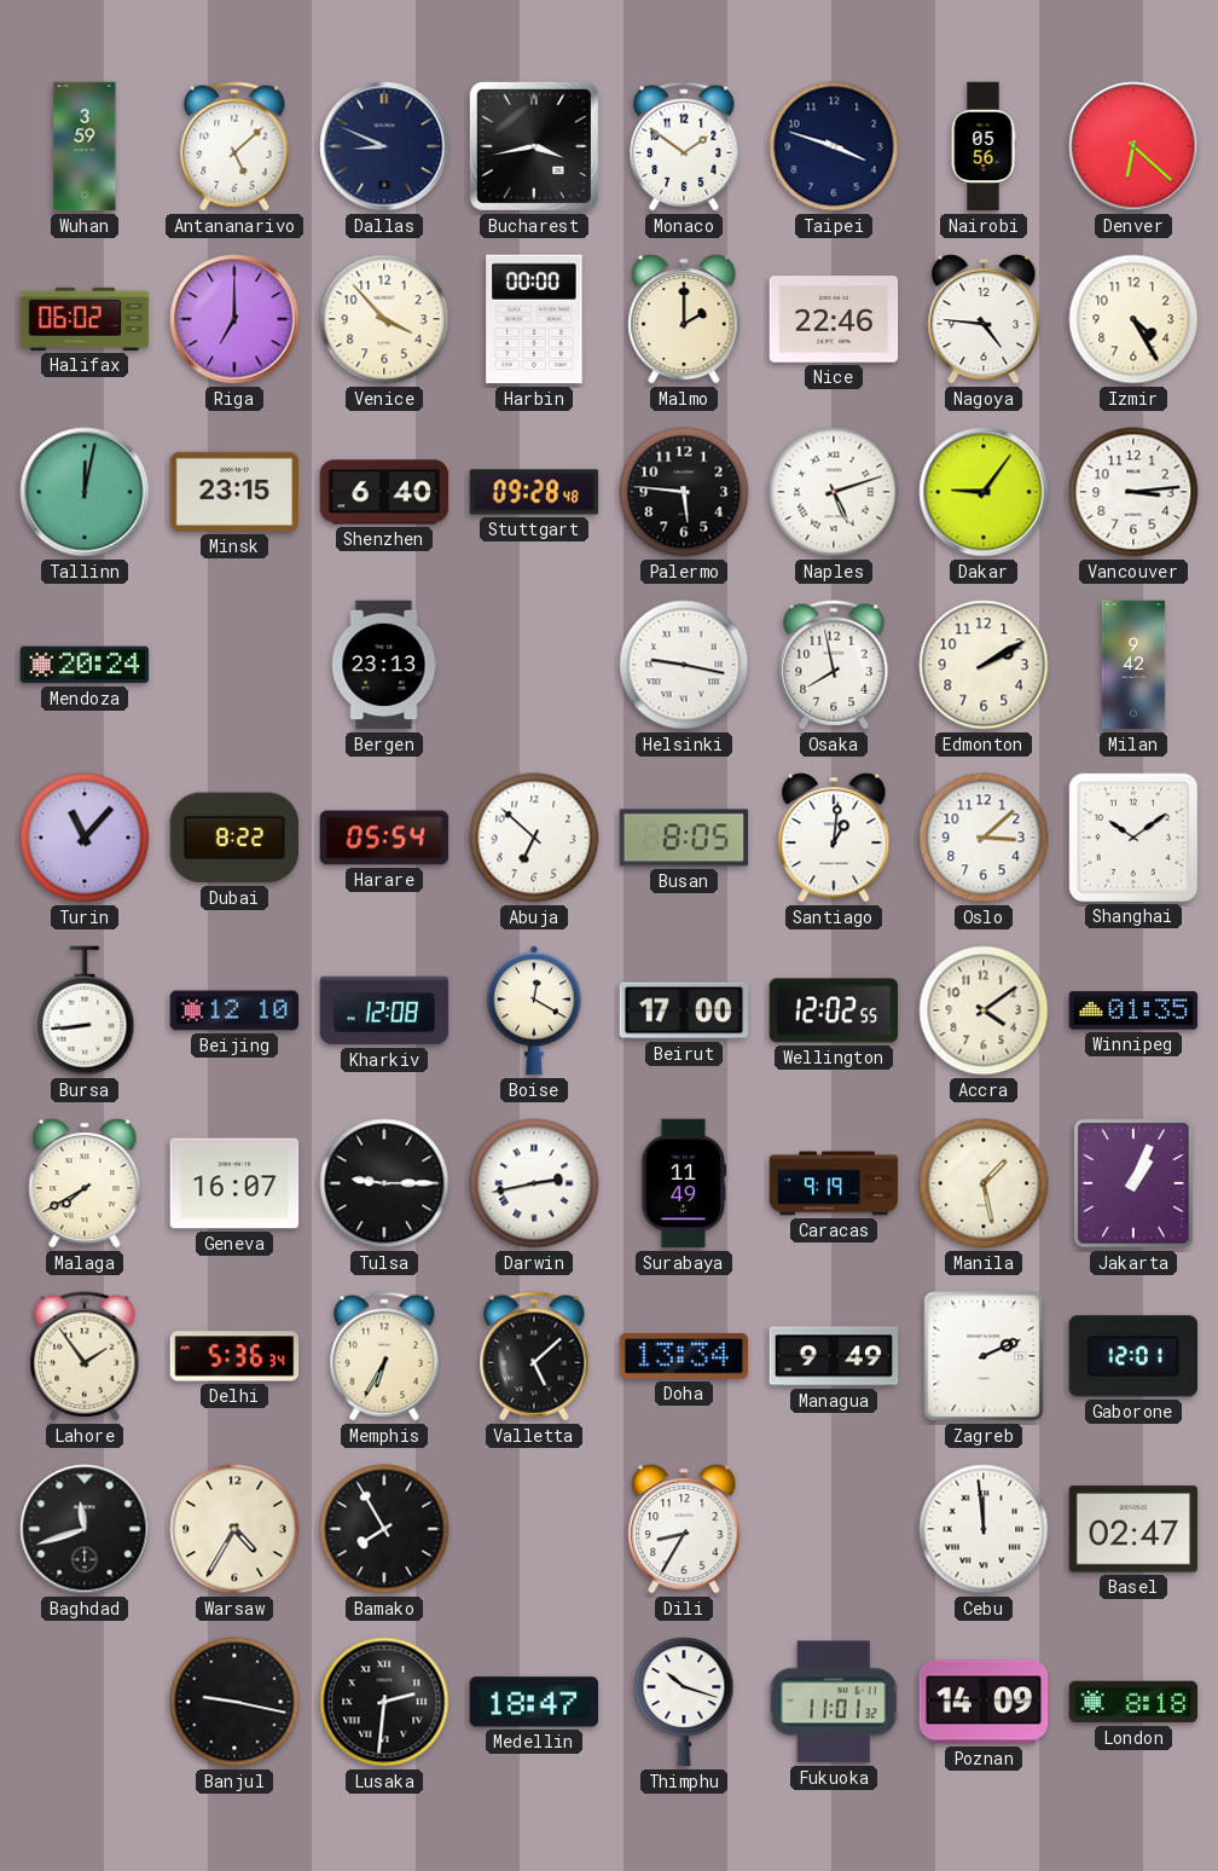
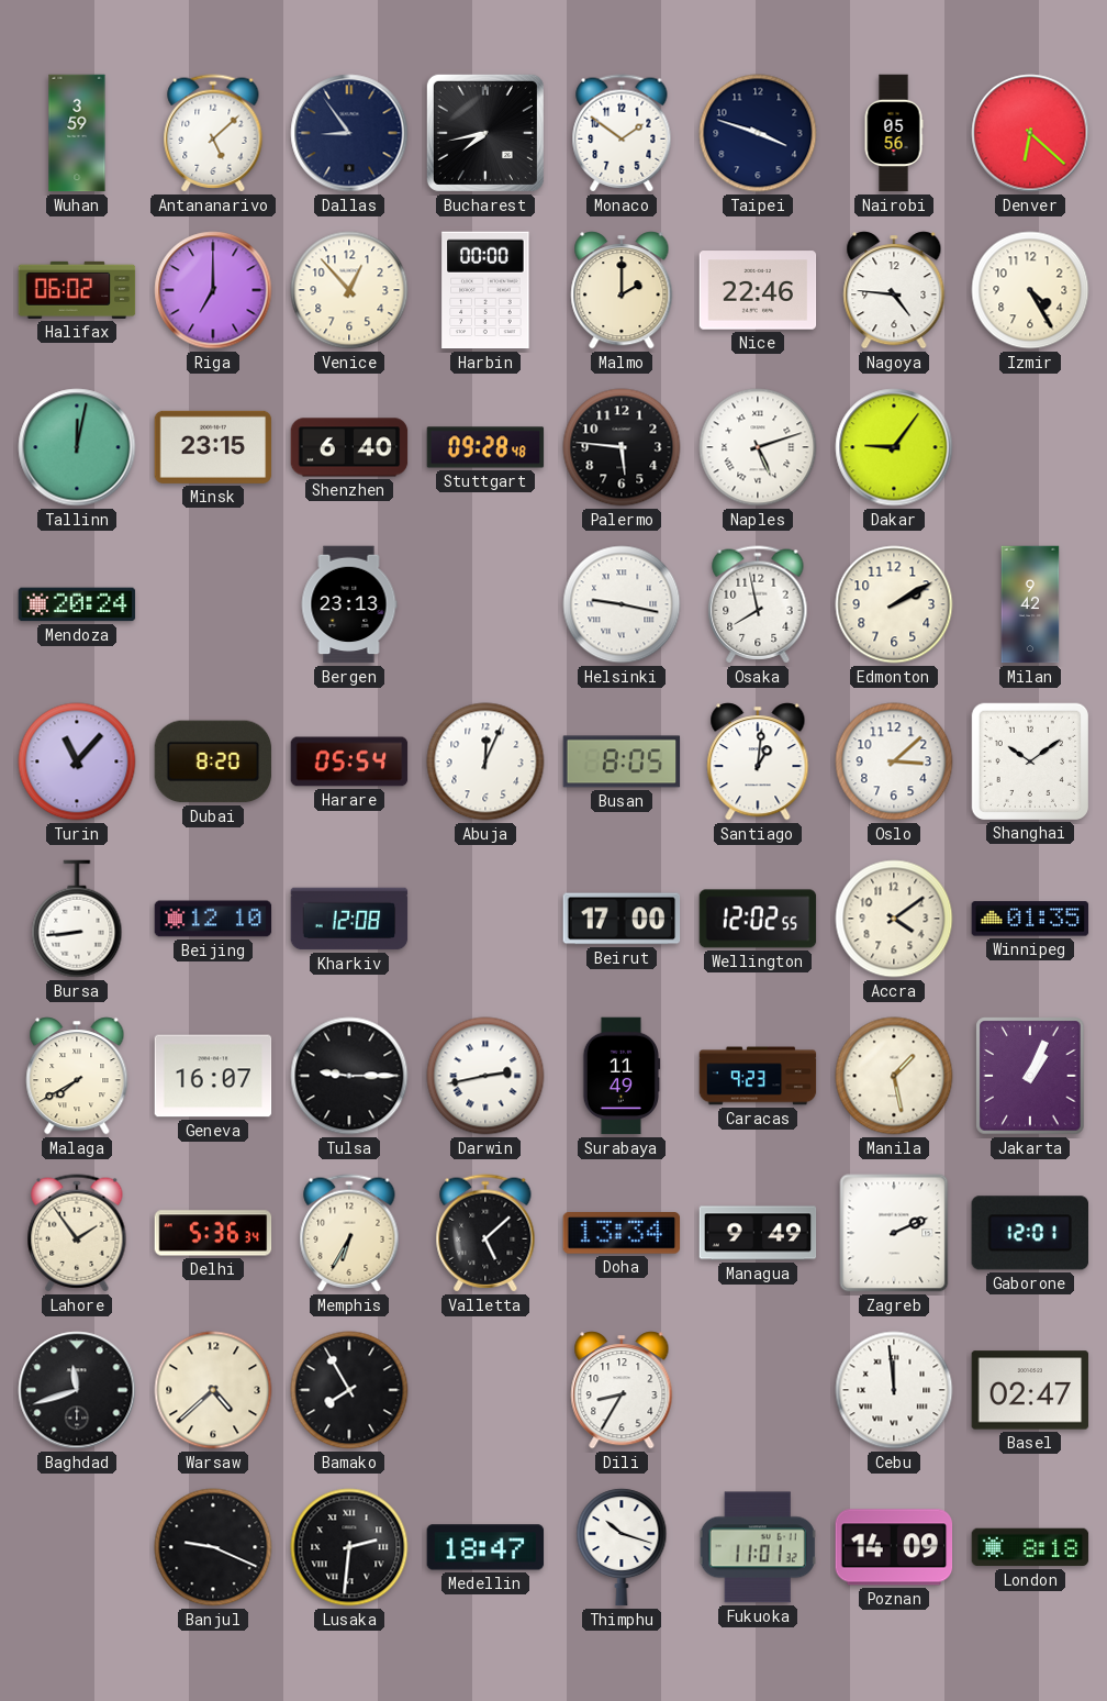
Dallas: 8:49 -> 8:54 (349, 133)
Bucharest: 3:43 -> 7:43 (485, 133)
Venice: 3:53 -> 12:53 (349, 290)
Vancouver: 3:14 -> none (1133, 492)
Dubai: 8:22 -> 8:20 (213, 761)
Abuja: 6:52 -> 12:04 (485, 761)
Boise: 12:20 -> none (534, 1010)
Caracas: 9:19 -> 9:23 (758, 1076)
Warsaw: 4:35 -> 4:38 (213, 1390)
Banjul: 9:17 -> 9:19 (213, 1547)
